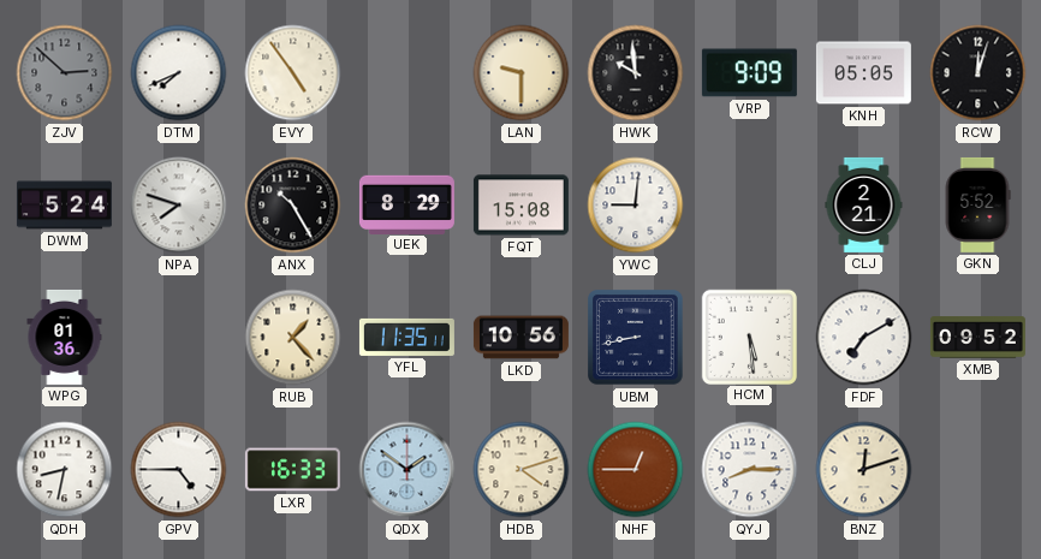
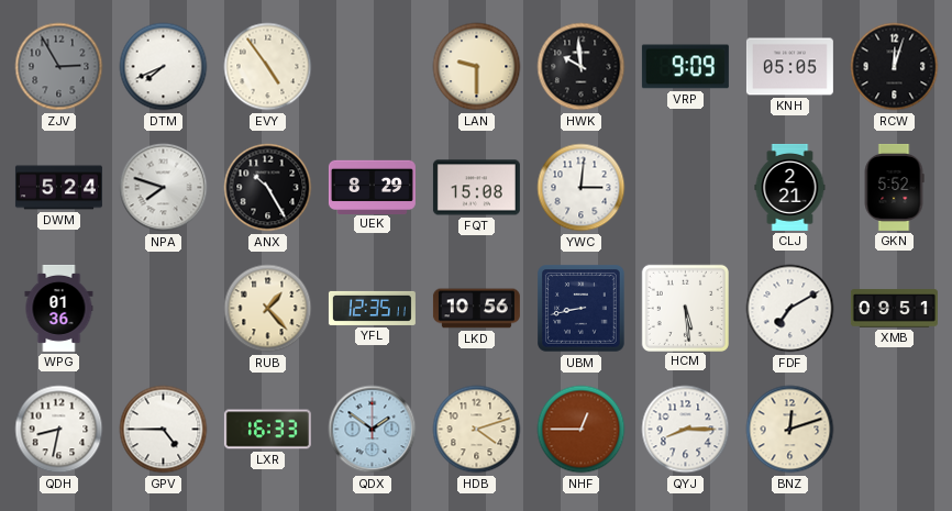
ZJV: 2:52 -> 2:55 (59, 67)
YWC: 9:01 -> 3:01 (582, 188)
YFL: 11:35 -> 12:35 (372, 308)
XMB: 09:52 -> 09:51 (894, 309)
